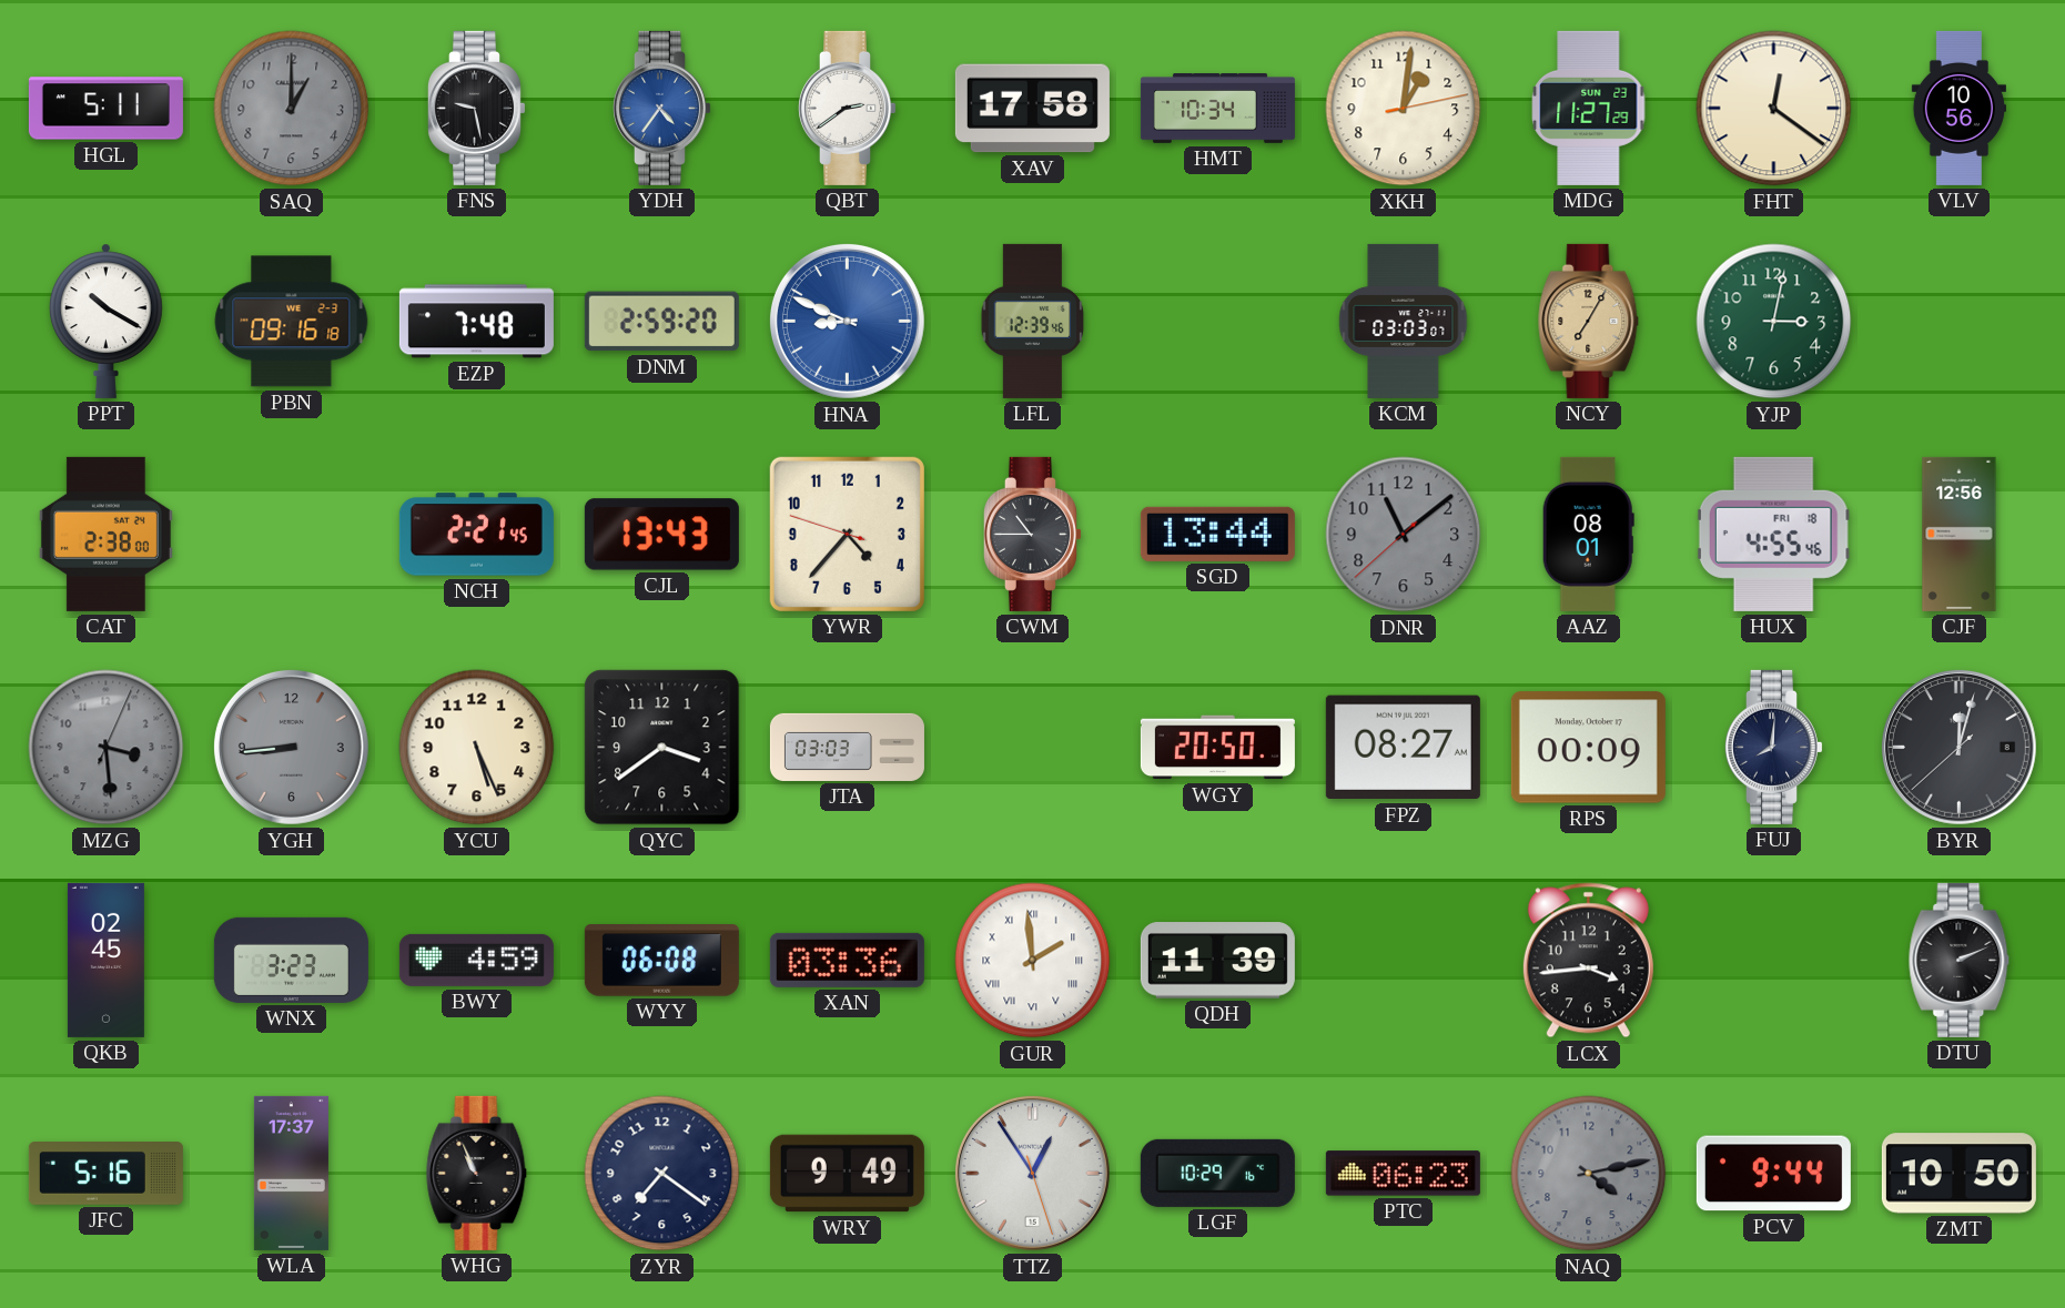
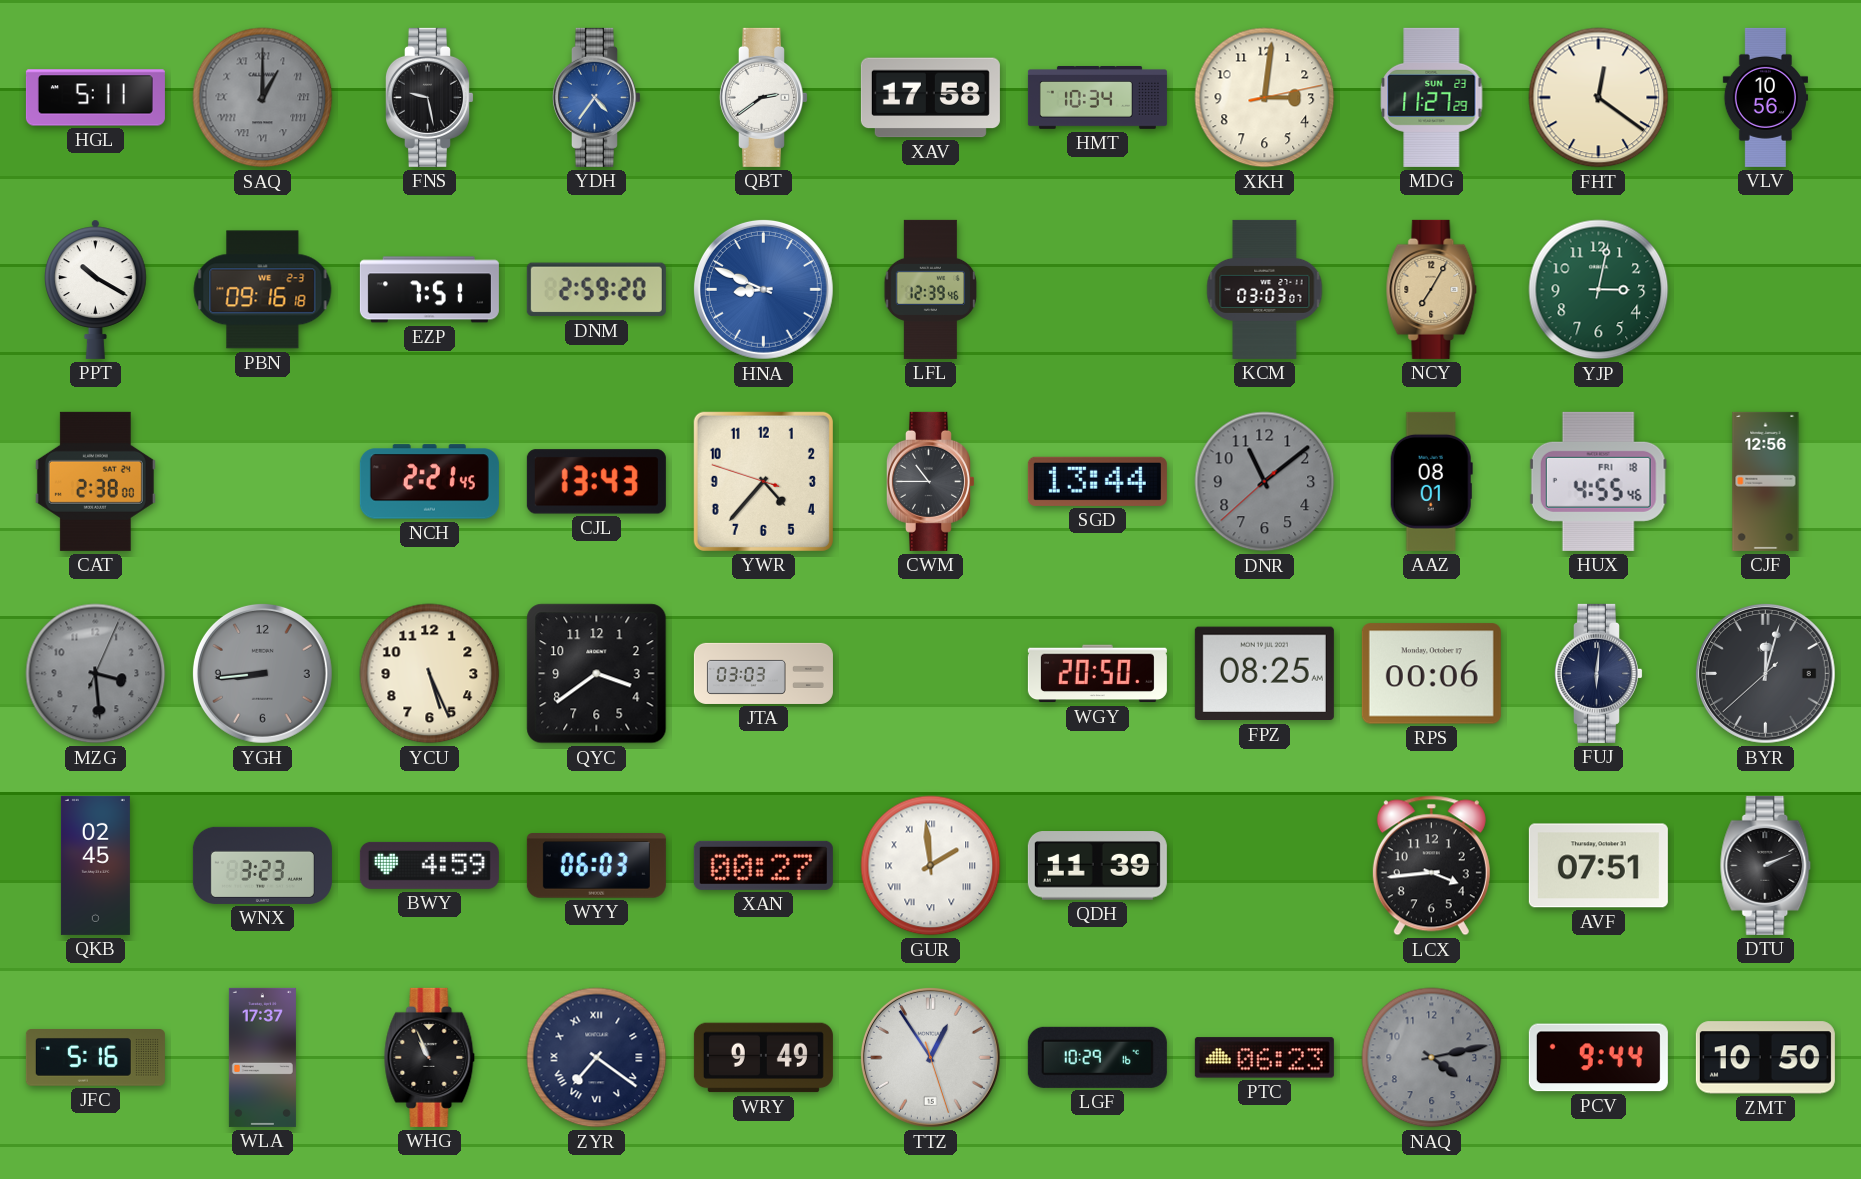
SAQ numerals: Arabic -> Roman (263, 98)
XKH: 1:01 -> 3:01 (1265, 98)
EZP: 7:48 -> 7:51 (429, 290)
FPZ: 08:27 -> 08:25 (1264, 674)
RPS: 00:09 -> 00:06 (1431, 674)
FUJ: 8:01 -> 6:01 (1598, 673)
WYY: 06:08 -> 06:03 (596, 866)
XAN: 03:36 -> 00:27 (763, 865)
AVF: none -> 07:51 (1598, 866)
ZYR numerals: Arabic -> Roman (597, 1058)
